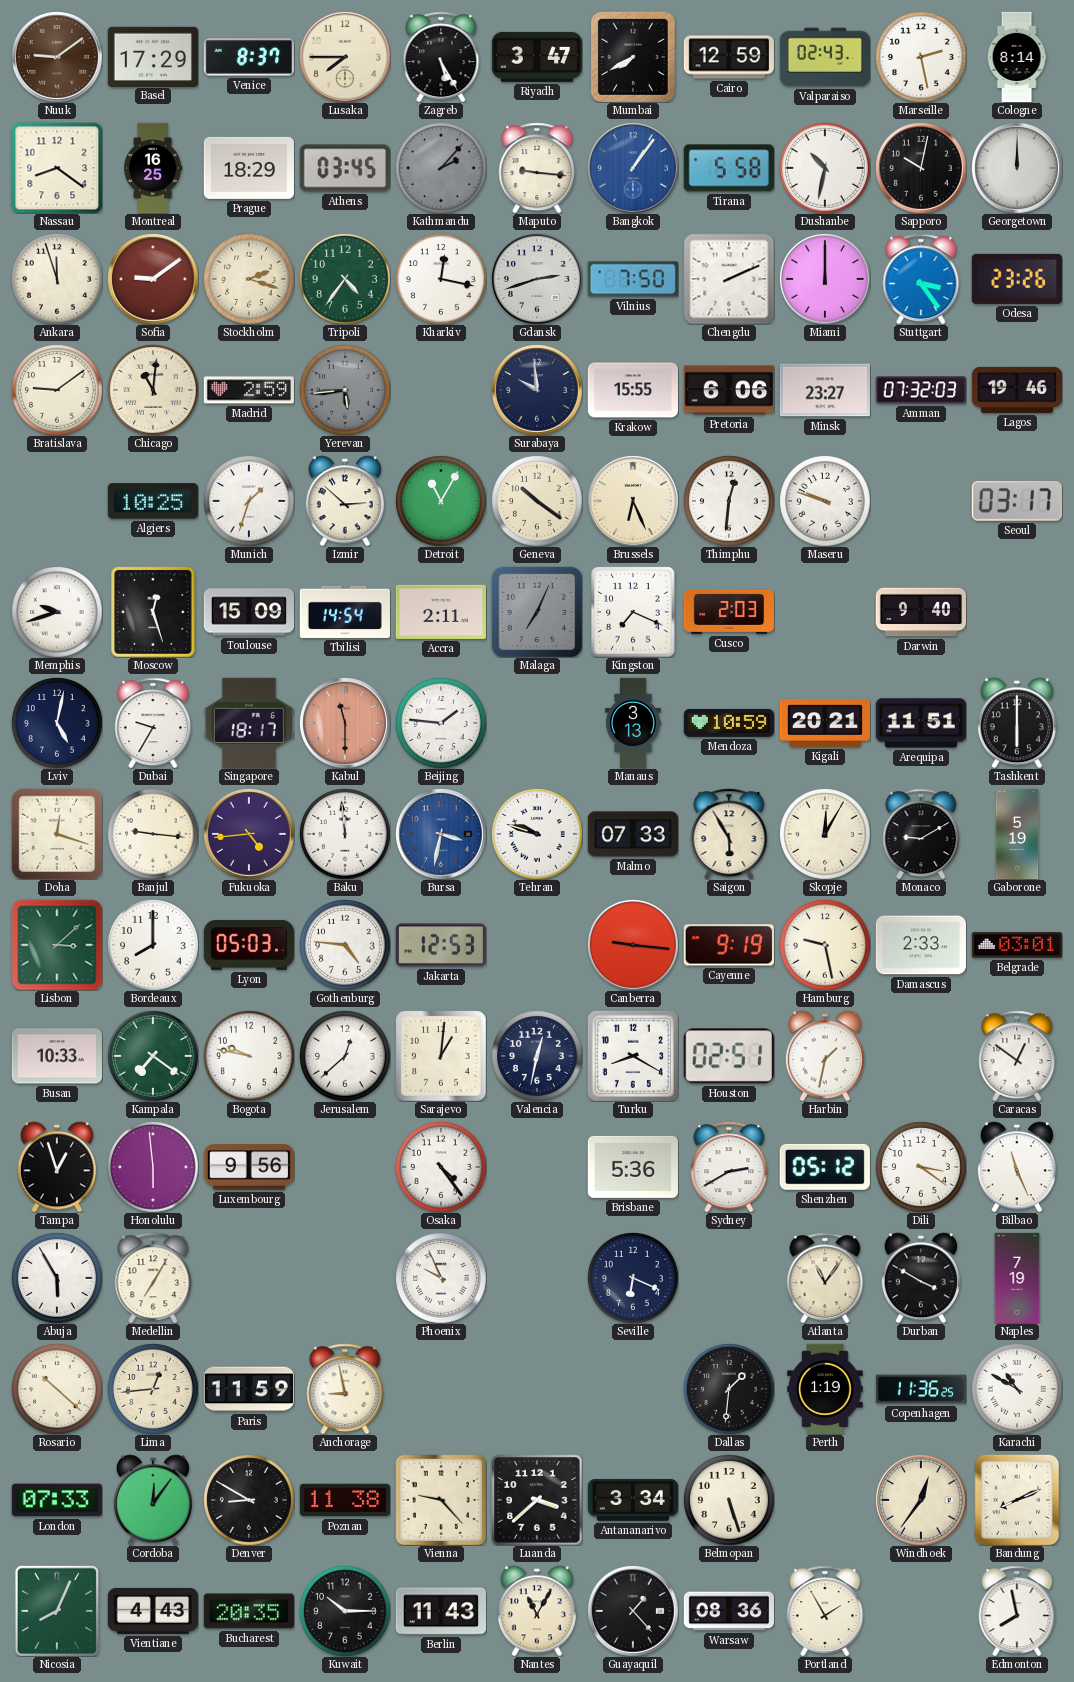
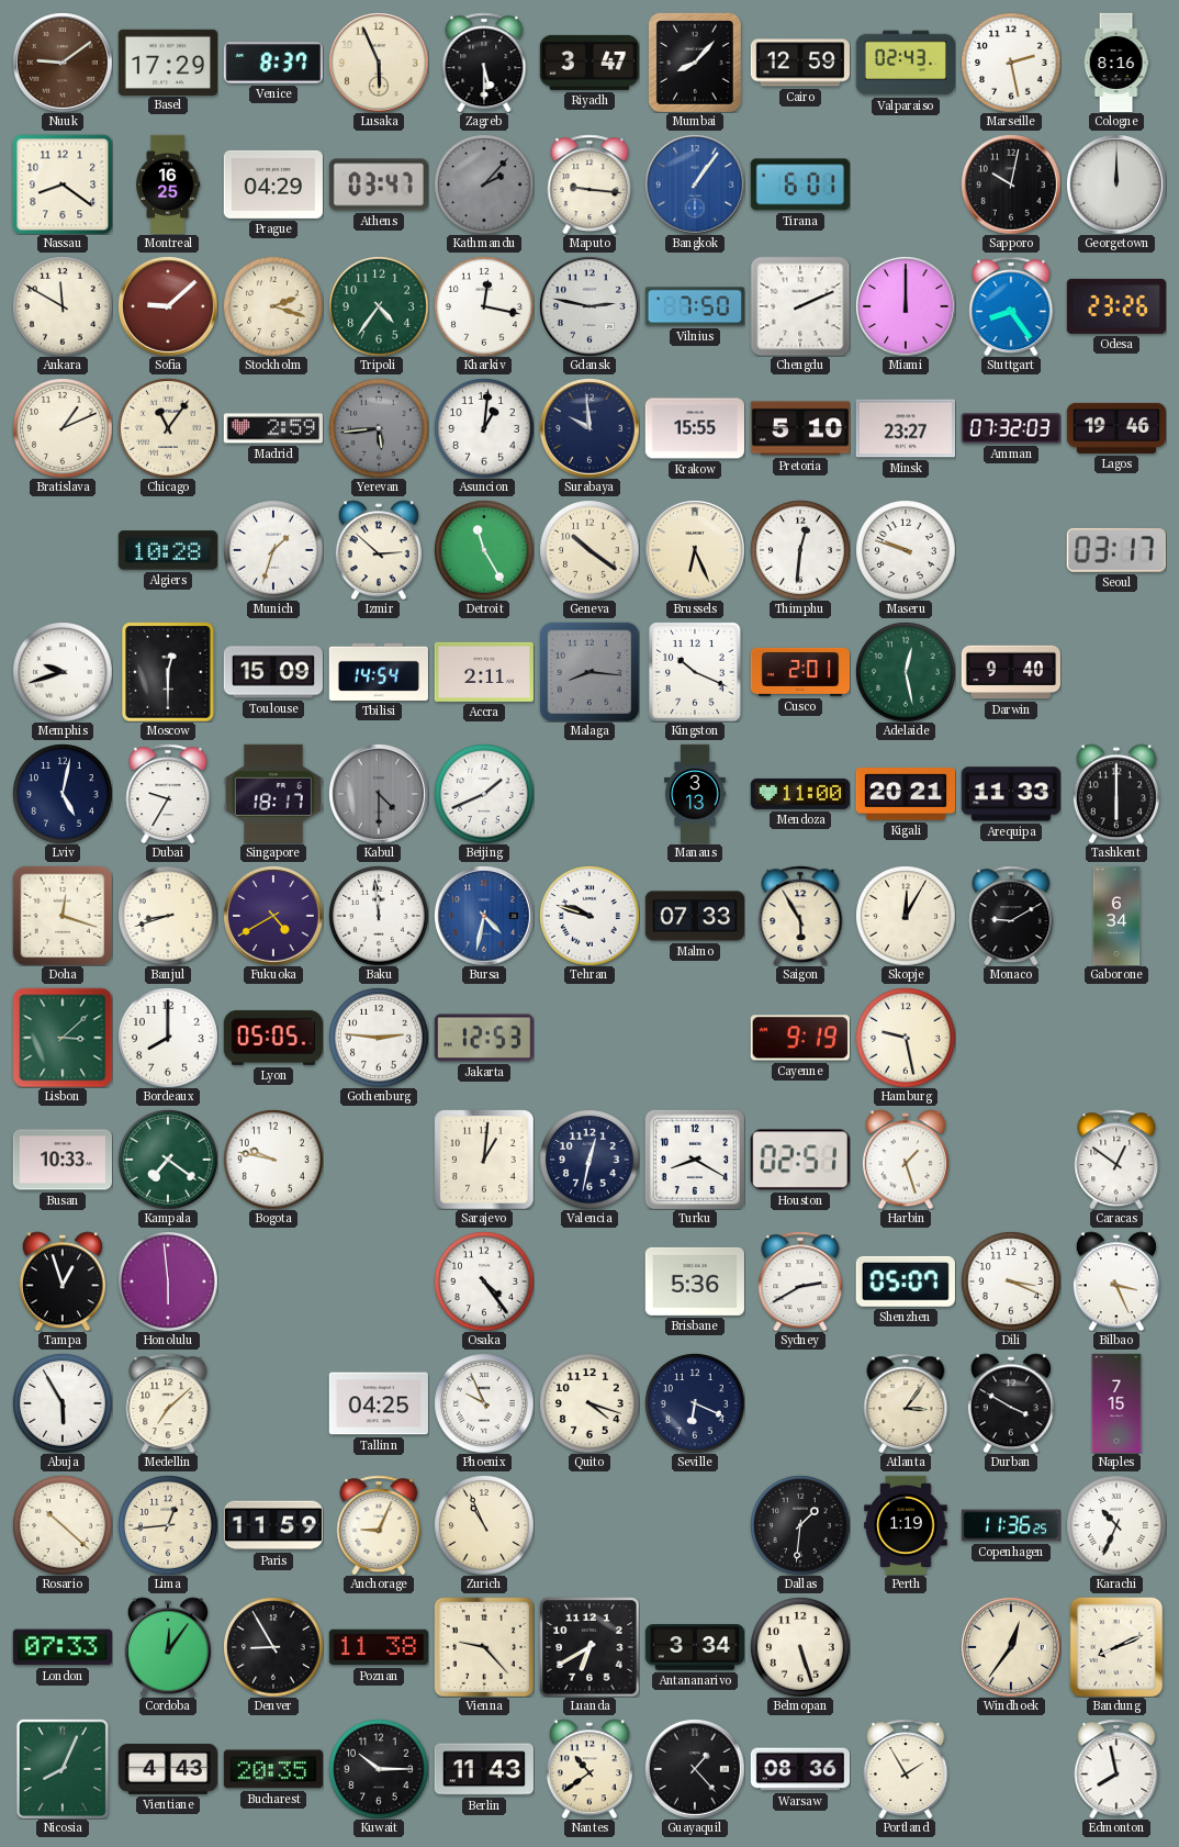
Lusaka: 7:45 -> 5:56 (379, 63)
Zagreb: 5:25 -> 5:30 (484, 63)
Mumbai: 7:40 -> 8:07 (695, 63)
Cologne: 8:14 -> 8:16 (1116, 63)
Prague: 18:29 -> 04:29 (272, 184)
Athens: 03:45 -> 03:47 (379, 184)
Tirana: 5:58 -> 6:01 (800, 184)
Dushanbe: 10:32 -> none (825, 168)
Ankara: 11:57 -> 11:50 (63, 306)
Sofia: 9:09 -> 9:08 (168, 306)
Gdansk: 2:42 -> 2:47 (589, 306)
Stuttgart: 3:24 -> 8:24 (1011, 306)
Bratislava: 9:09 -> 1:11 (63, 428)
Chicago: 11:01 -> 11:06 (168, 428)
Asuncion: none -> 1:01 (484, 428)
Pretoria: 6:06 -> 5:10 (800, 428)
Algiers: 10:25 -> 10:28 (168, 550)
Detroit: 11:05 -> 11:25 (484, 550)
Moscow: 12:27 -> 12:30 (168, 672)
Malaga: 7:04 -> 8:16 (589, 672)
Kingston: 7:19 -> 10:19 (695, 672)
Cusco: 2:03 -> 2:01 (799, 672)
Adelaide: none -> 12:28 (906, 672)
Kabul: 11:30 -> 4:30 (379, 794)
Kabul dial: salmon -> grey (379, 794)
Beijing: 1:46 -> 1:41 (484, 794)
Mendoza: 10:59 -> 11:00 (800, 794)
Arequipa: 11:51 -> 11:33 (1011, 794)
Banjul: 9:16 -> 8:42 (168, 916)
Fukuoka: 4:44 -> 4:40 (273, 916)
Bursa: 3:32 -> 4:32 (484, 916)
Gaborone: 5:19 -> 6:34 (1116, 916)
Lyon: 05:03 -> 05:05 (273, 1038)
Gothenburg: 4:46 -> 2:46 (379, 1038)
Canberra: 9:16 -> none (633, 945)
Damascus: 2:33 -> none (921, 945)
Belgrade: 03:01 -> none (1017, 945)
Jerusalem: 12:38 -> none (345, 1056)
Harbin: 1:32 -> 1:27 (906, 1160)
Luxembourg: 9:56 -> none (249, 1167)
Shenzhen: 05:12 -> 05:07 (906, 1281)
Dili: 3:21 -> 3:19 (1011, 1281)
Bilbao: 11:26 -> 3:26 (1116, 1281)
Medellin: 7:05 -> 7:08 (168, 1403)
Tallinn: none -> 04:25 (379, 1403)
Quito: none -> 4:18 (589, 1403)
Atlanta: 11:06 -> 3:06 (906, 1403)
Naples: 7:19 -> 7:15 (1116, 1402)
Anchorage: 8:58 -> 9:04 (379, 1525)
Zurich: none -> 10:56 (484, 1525)
Karachi: 10:50 -> 10:34 (1116, 1525)
Denver: 8:50 -> 8:55 (273, 1647)
Luanda: 3:38 -> 6:40 (589, 1647)
Nantes: 11:05 -> 10:39 (589, 1769)
